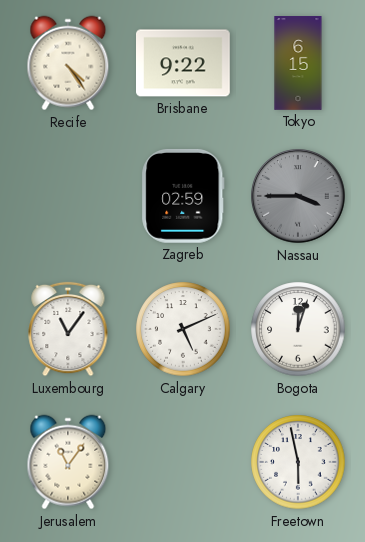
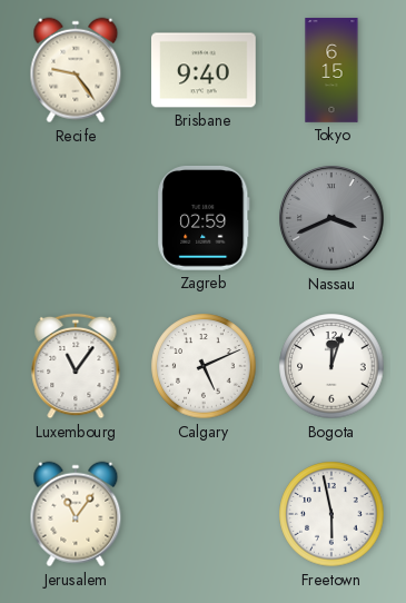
Recife: 4:24 -> 9:24 (76, 70)
Brisbane: 9:22 -> 9:40 (205, 70)
Nassau: 3:45 -> 3:41 (331, 218)
